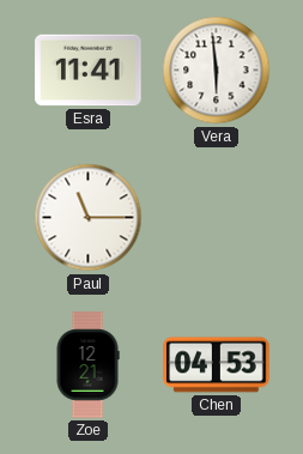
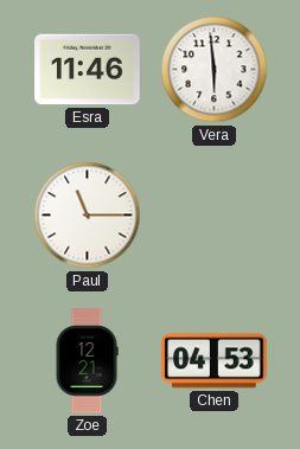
Esra: 11:41 -> 11:46 (88, 70)
